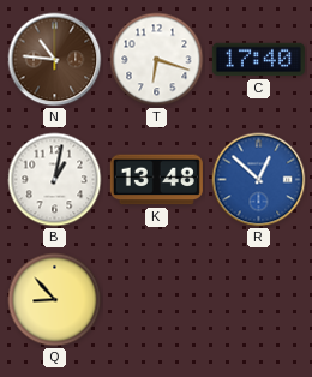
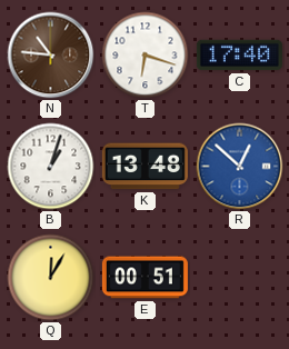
B: 1:02 -> 1:03 (51, 167)
Q: 8:53 -> 12:05 (51, 278)
E: none -> 00:51 (144, 278)
